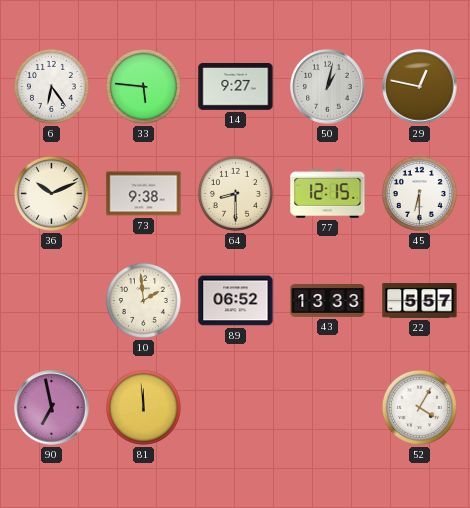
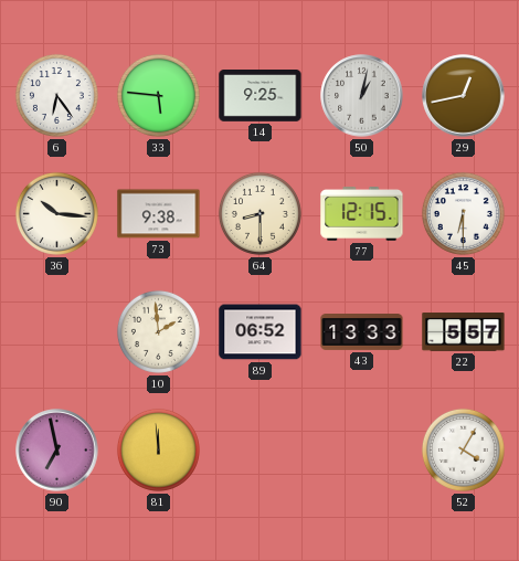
14: 9:27 -> 9:25 (261, 96)
29: 12:47 -> 12:43 (464, 96)
36: 10:11 -> 10:16 (56, 213)
